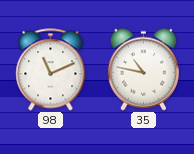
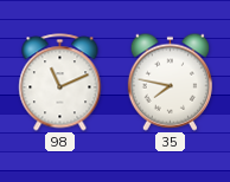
35: 10:47 -> 7:47 (170, 82)
